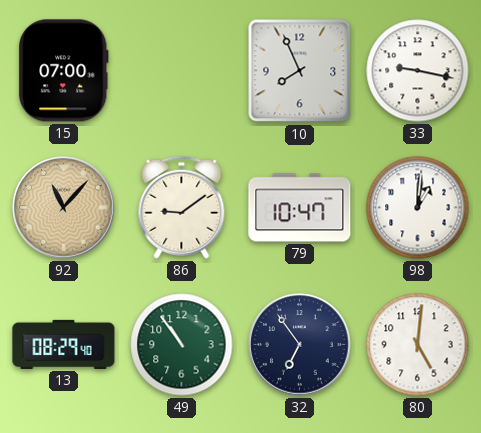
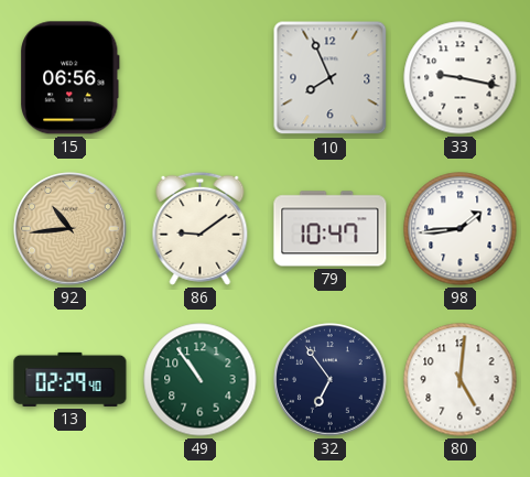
15: 07:00 -> 06:56 (71, 78)
92: 11:07 -> 10:44 (71, 229)
98: 1:01 -> 1:44 (461, 229)
13: 08:29 -> 02:29 (71, 379)
